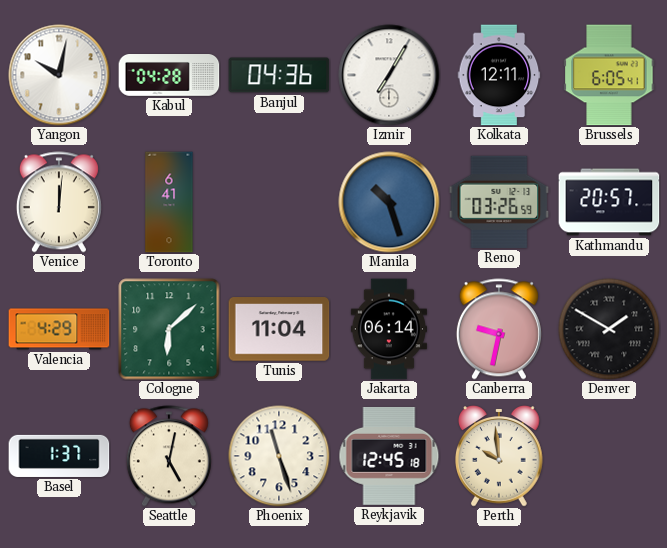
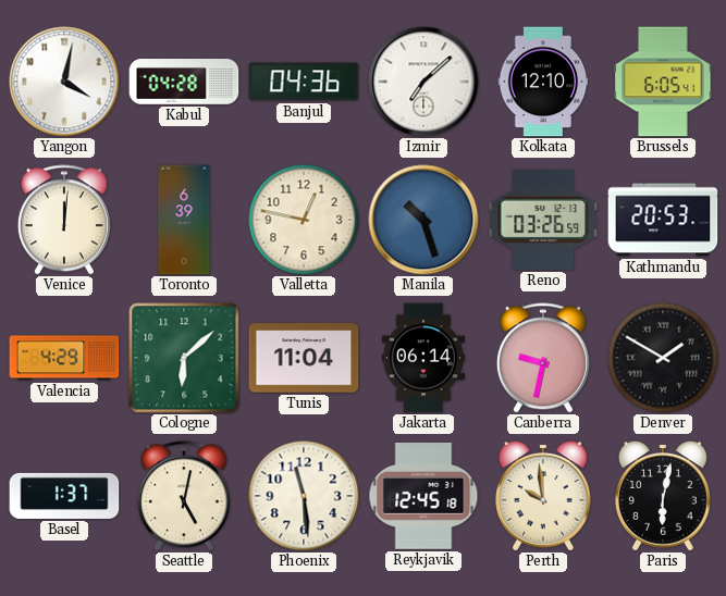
Yangon: 10:02 -> 4:02 (64, 82)
Izmir: 7:05 -> 7:08 (423, 82)
Kolkata: 12:11 -> 12:10 (543, 82)
Toronto: 6:41 -> 6:39 (184, 220)
Valletta: none -> 12:47 (304, 220)
Kathmandu: 20:57 -> 20:53 (663, 220)
Phoenix: 11:27 -> 11:29 (304, 496)
Paris: none -> 6:02 (664, 496)
